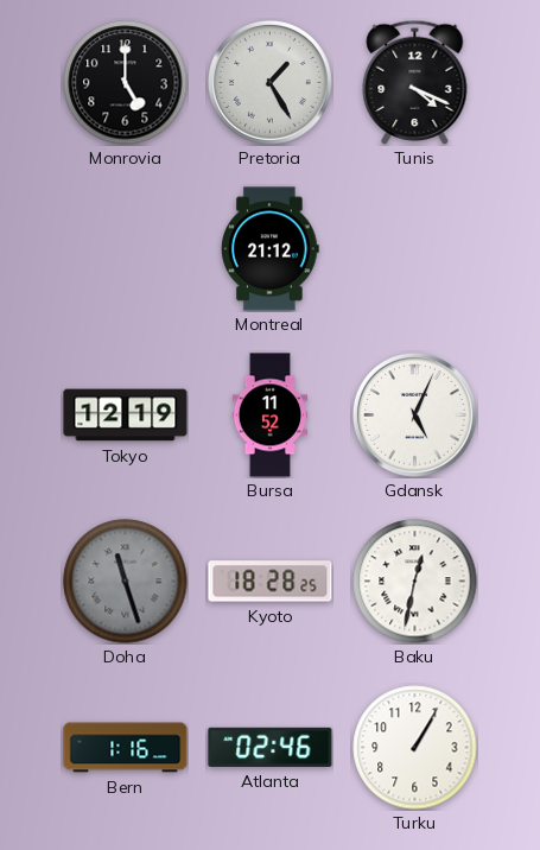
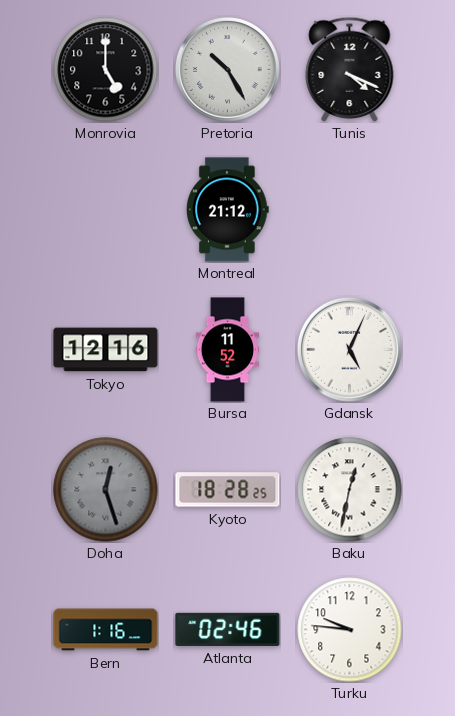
Pretoria: 1:25 -> 10:25 (227, 69)
Tokyo: 12:19 -> 12:16 (106, 350)
Doha: 11:27 -> 12:27 (106, 490)
Turku: 1:05 -> 9:46 (350, 630)
